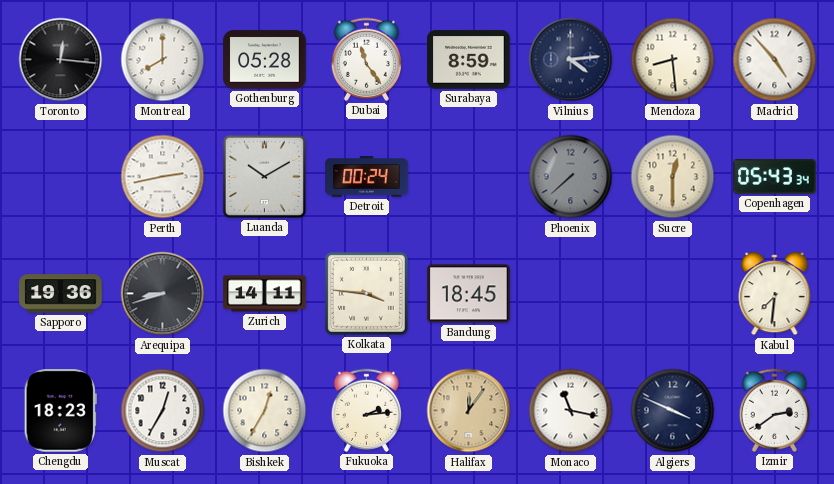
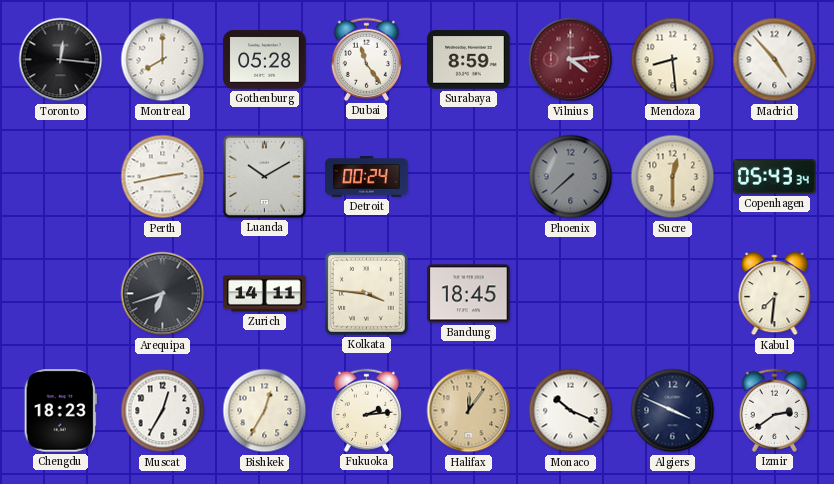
Vilnius dial: navy -> burgundy (571, 60)
Sapporo: 19:36 -> none (61, 294)
Arequipa: 8:42 -> 6:42 (163, 294)
Monaco: 11:17 -> 10:19 (571, 411)
